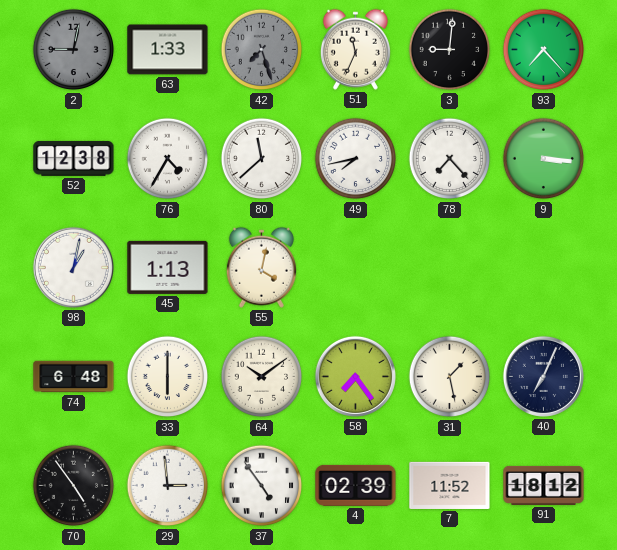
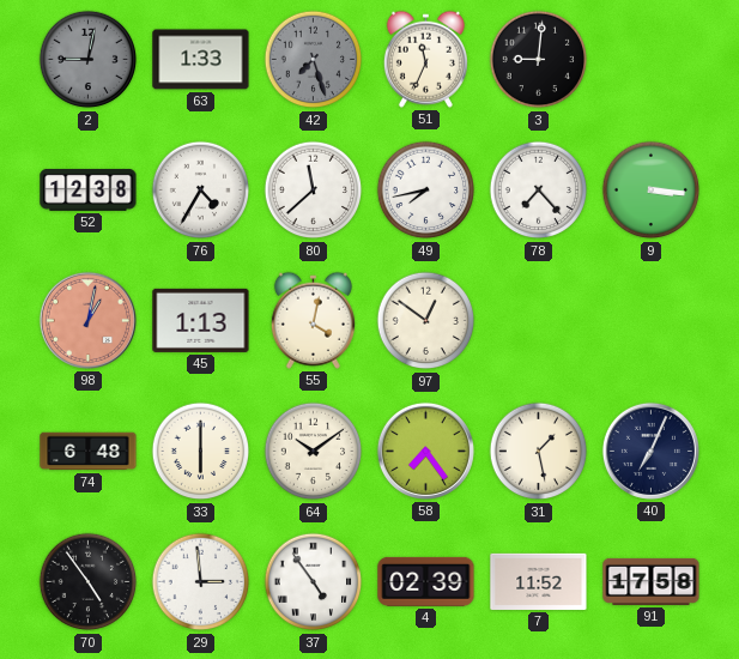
93: 7:23 -> none (544, 50)
98 dial: white -> salmon (87, 320)
97: none -> 12:51 (426, 321)
91: 18:12 -> 17:58 (652, 581)
